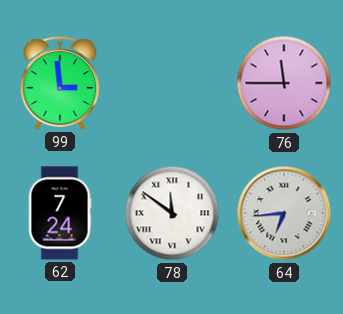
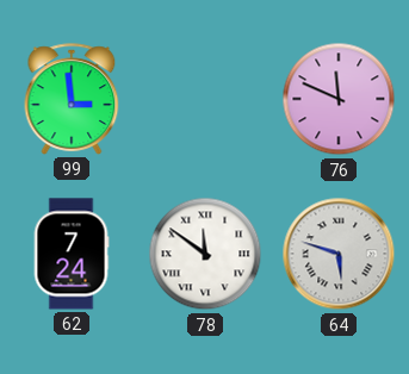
76: 11:45 -> 11:49 (339, 99)
64: 6:44 -> 5:48 (339, 254)
